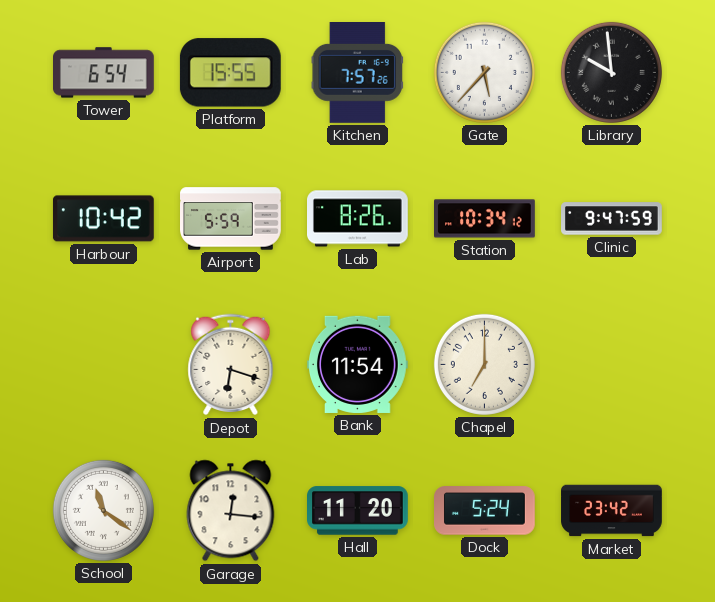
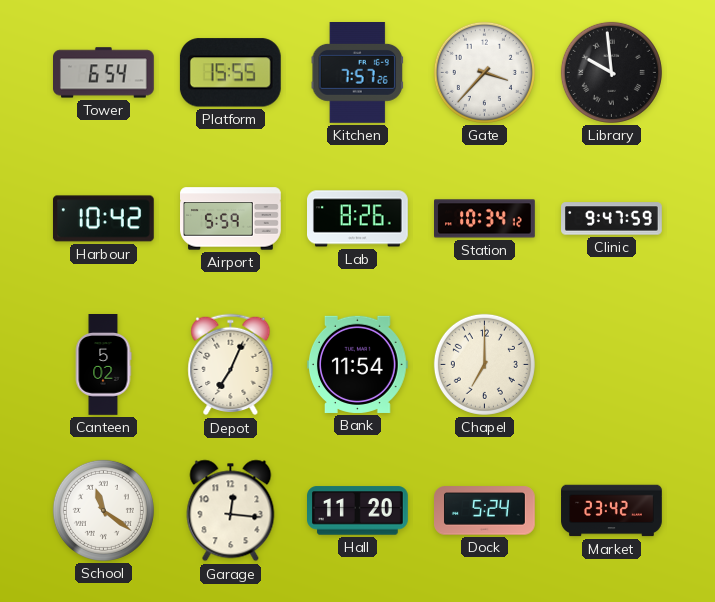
Gate: 5:37 -> 3:37 (484, 72)
Canteen: none -> 5:02 (103, 365)
Depot: 6:18 -> 7:04 (231, 365)
